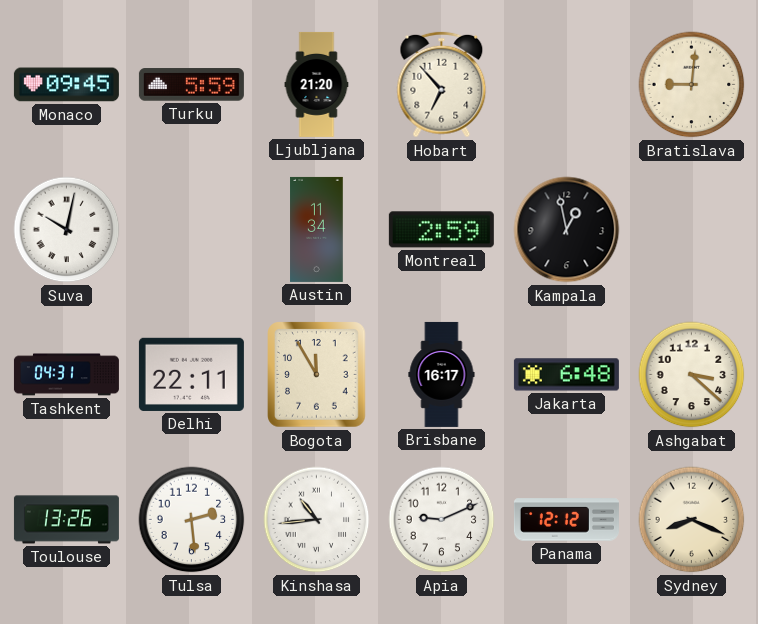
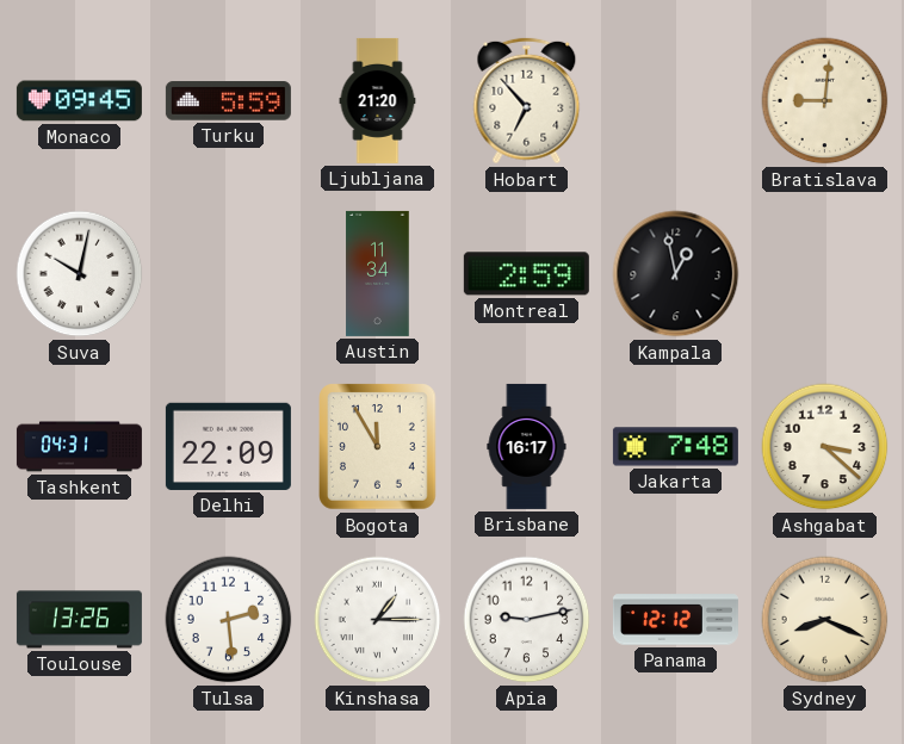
Delhi: 22:11 -> 22:09 (228, 446)
Jakarta: 6:48 -> 7:48 (675, 447)
Kinshasa: 10:44 -> 1:15 (378, 620)
Apia: 9:11 -> 9:13 (527, 620)
